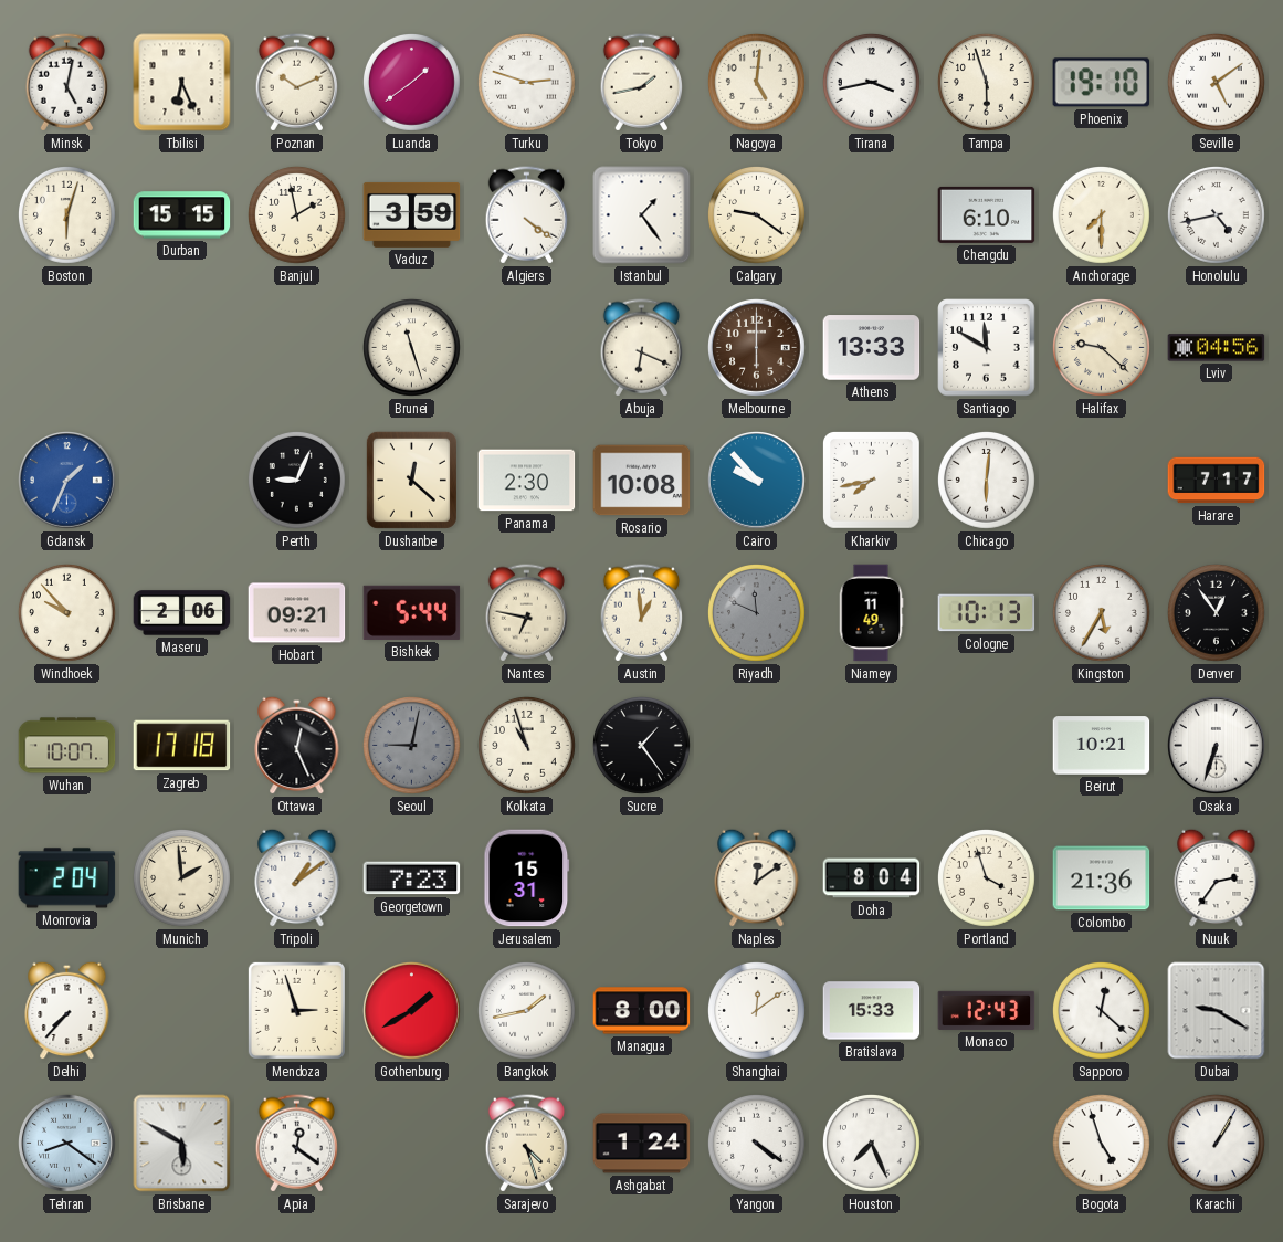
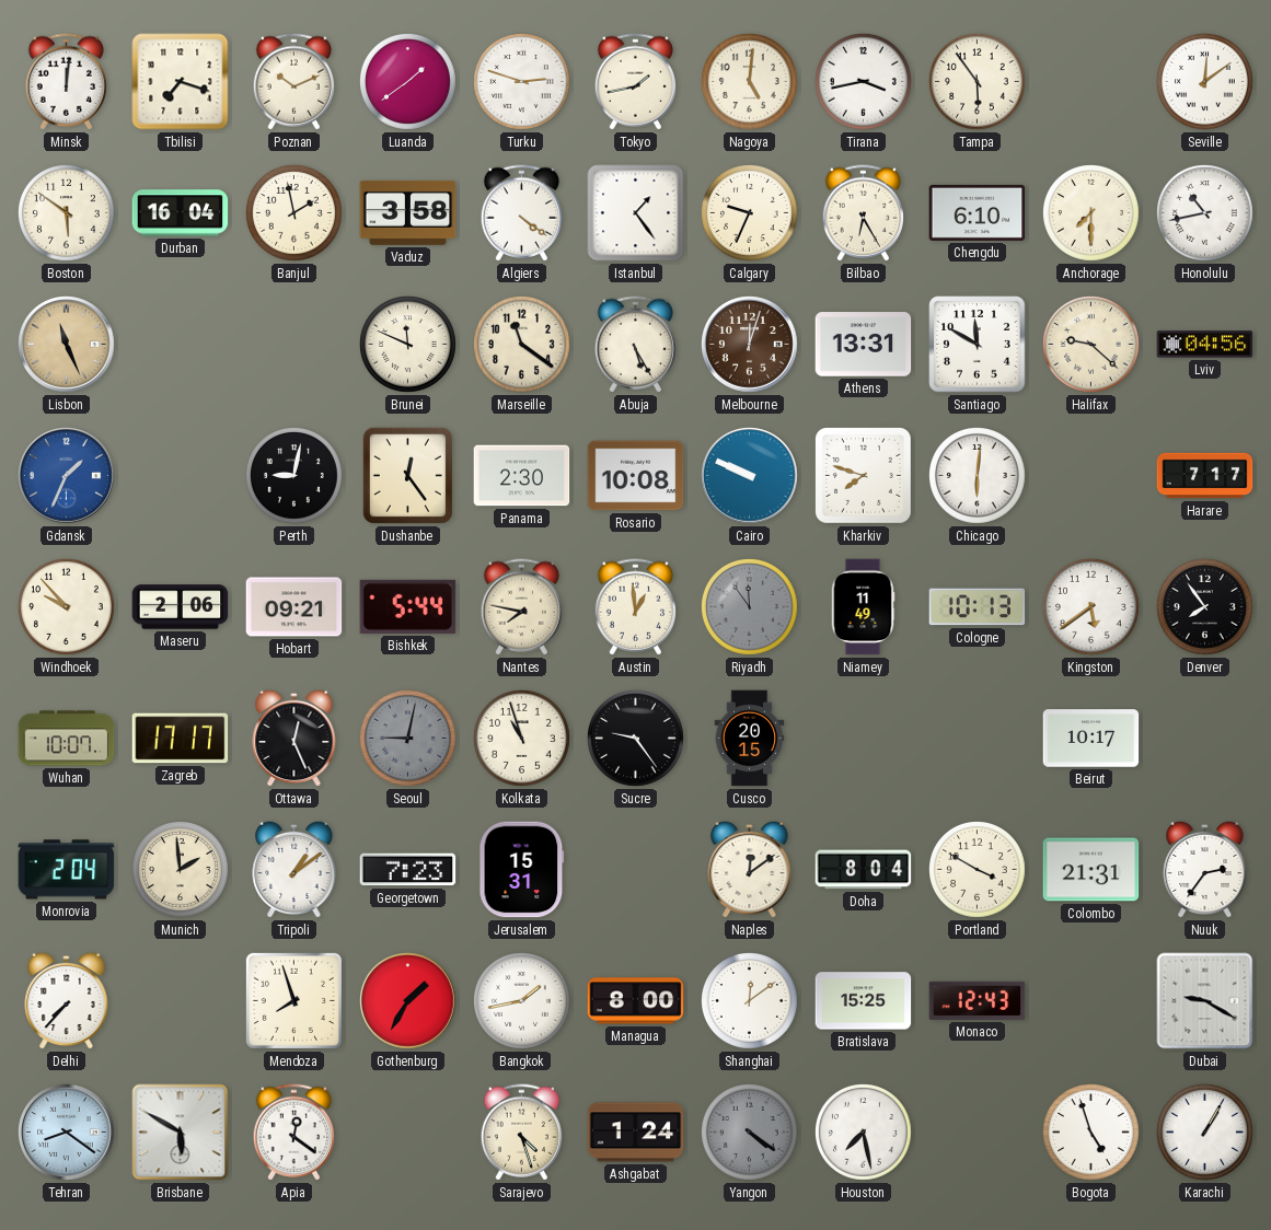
Minsk: 5:02 -> 12:01 (66, 82)
Tbilisi: 6:26 -> 7:18 (181, 82)
Tampa: 5:57 -> 5:54 (978, 82)
Phoenix: 19:10 -> none (1102, 83)
Seville: 5:09 -> 12:09 (1205, 82)
Boston: 6:03 -> 5:51 (67, 213)
Durban: 15:15 -> 16:04 (181, 213)
Vaduz: 3:59 -> 3:58 (408, 212)
Calgary: 9:21 -> 9:34 (750, 213)
Bilbao: none -> 6:25 (863, 213)
Honolulu: 4:43 -> 10:43 (1205, 213)
Lisbon: none -> 11:26 (67, 345)
Brunei: 11:27 -> 11:49 (408, 345)
Marseille: none -> 11:21 (522, 345)
Abuja: 6:19 -> 5:25 (635, 345)
Melbourne: 6:00 -> 12:03 (750, 345)
Athens: 13:33 -> 13:31 (864, 345)
Perth: 9:04 -> 9:02 (294, 476)
Dushanbe: 12:22 -> 12:24 (407, 475)
Cairo: 9:53 -> 9:49 (750, 476)
Kharkiv: 7:43 -> 7:48 (864, 476)
Nantes: 6:47 -> 7:47 (521, 607)
Riyadh: 11:49 -> 11:54 (750, 607)
Kingston: 5:35 -> 5:39 (1091, 607)
Denver: 12:54 -> 7:54 (1205, 607)
Zagreb: 17:18 -> 17:17 (181, 739)
Sucre: 1:24 -> 9:24 (636, 739)
Cusco: none -> 20:15 (750, 739)
Beirut: 10:21 -> 10:17 (1091, 739)
Osaka: 6:33 -> none (1217, 746)
Portland: 3:57 -> 3:50 (978, 870)
Colombo: 21:36 -> 21:31 (1091, 870)
Mendoza: 2:57 -> 7:57 (293, 1000)
Gothenburg: 1:40 -> 1:35 (408, 1001)
Bratislava: 15:33 -> 15:25 (864, 1001)
Sapporo: 12:22 -> none (1102, 1011)
Yangon dial: white -> grey (750, 1133)
Houston: 7:26 -> 7:28 (864, 1133)
